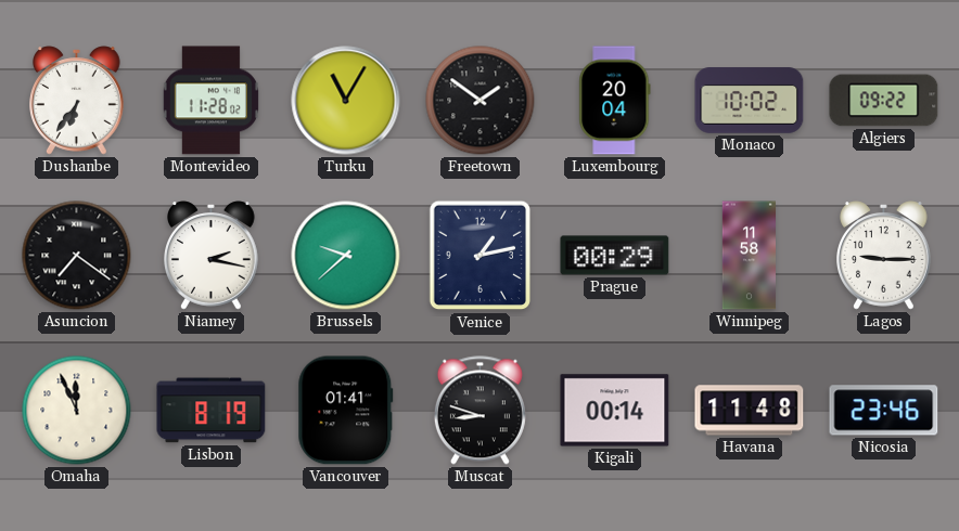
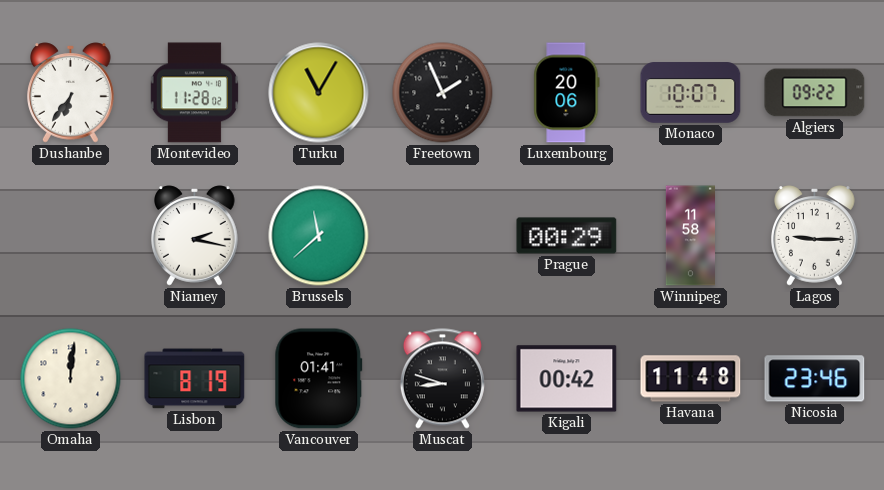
Freetown: 1:51 -> 1:56 (443, 93)
Luxembourg: 20:04 -> 20:06 (567, 93)
Monaco: 10:02 -> 10:07 (691, 93)
Asuncion: 7:21 -> none (77, 256)
Brussels: 9:38 -> 11:38 (319, 236)
Venice: 1:13 -> none (481, 256)
Omaha: 11:56 -> 12:01 (71, 379)
Kigali: 00:14 -> 00:42 (567, 379)
